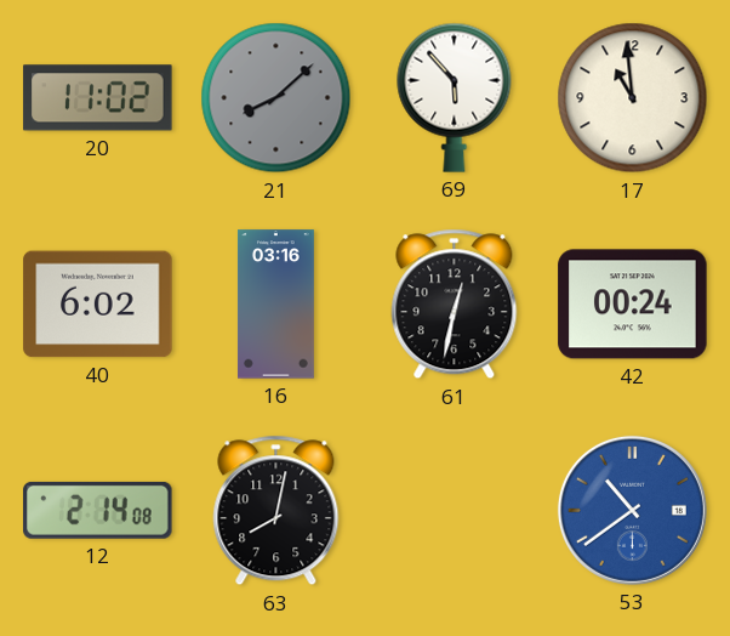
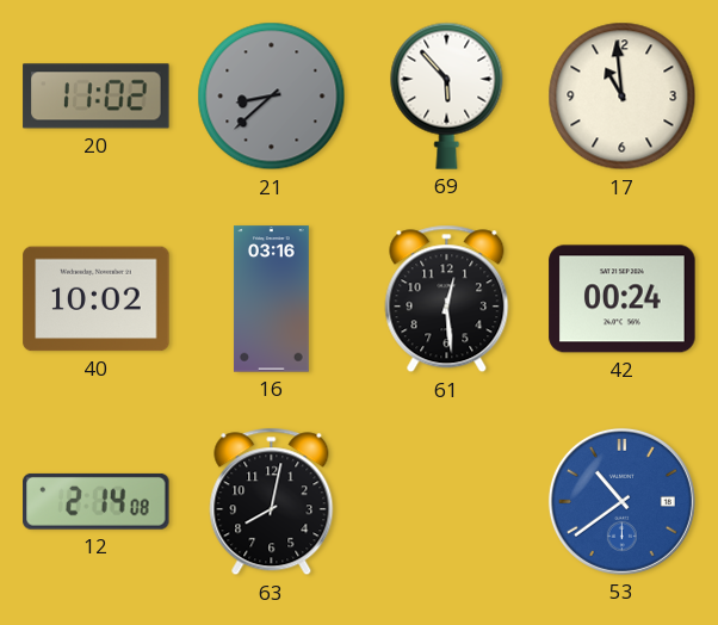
21: 8:08 -> 8:38 (272, 97)
40: 6:02 -> 10:02 (97, 299)
61: 12:32 -> 12:29 (447, 299)
